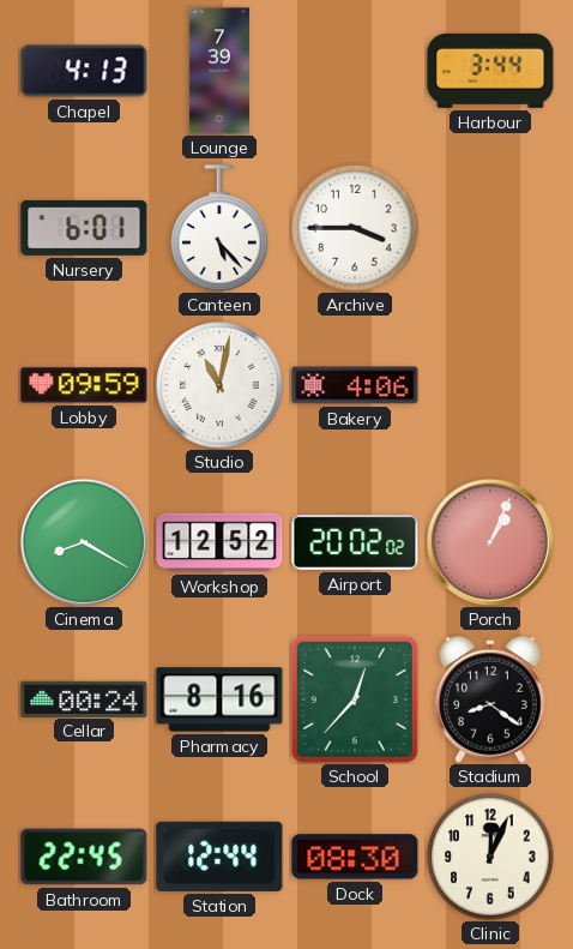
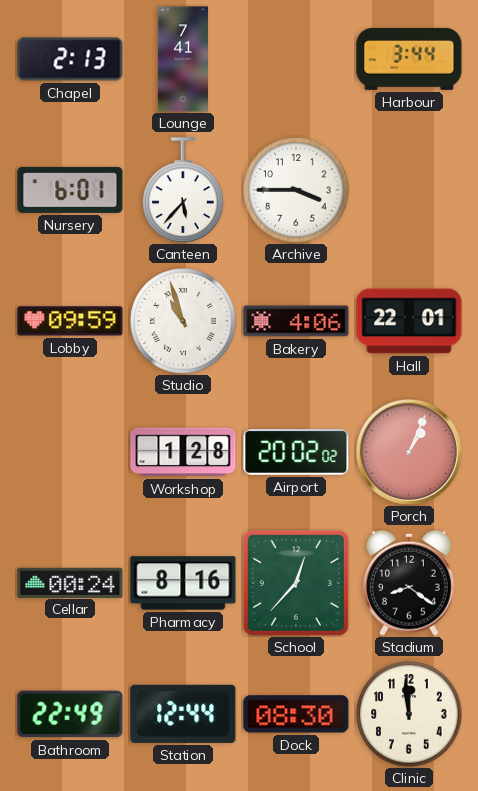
Chapel: 4:13 -> 2:13 (70, 59)
Lounge: 7:39 -> 7:41 (183, 59)
Canteen: 5:23 -> 5:37 (183, 190)
Studio: 11:02 -> 10:57 (183, 321)
Hall: none -> 22:01 (409, 321)
Cinema: 8:20 -> none (84, 542)
Workshop: 12:52 -> 1:28 (183, 452)
Bathroom: 22:45 -> 22:49 (70, 714)
Clinic: 12:04 -> 11:59 (409, 714)
